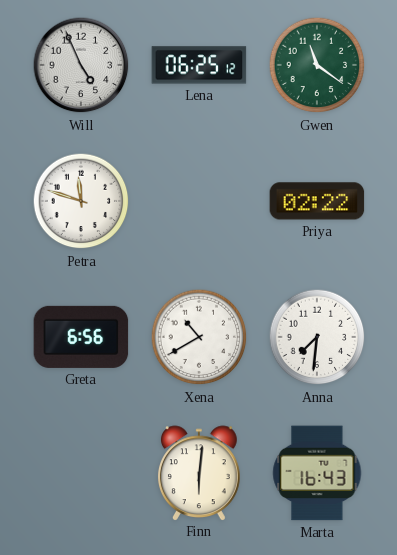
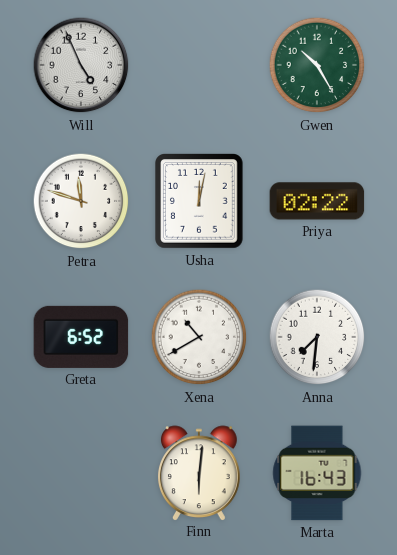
Lena: 06:25 -> none (199, 65)
Gwen: 11:21 -> 10:25 (317, 65)
Usha: none -> 12:02 (200, 202)
Greta: 6:56 -> 6:52 (81, 337)
